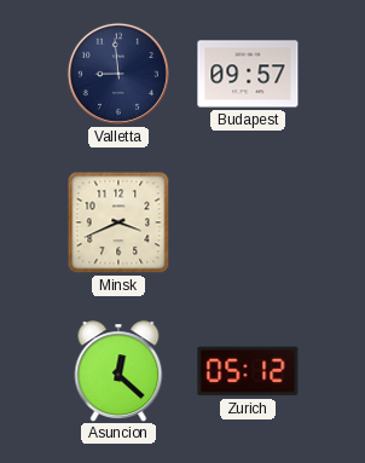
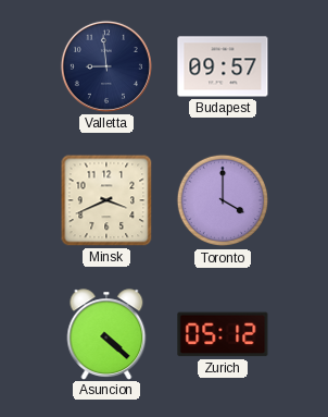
Toronto: none -> 4:00 (223, 200)
Asuncion: 12:22 -> 4:22 (106, 334)
